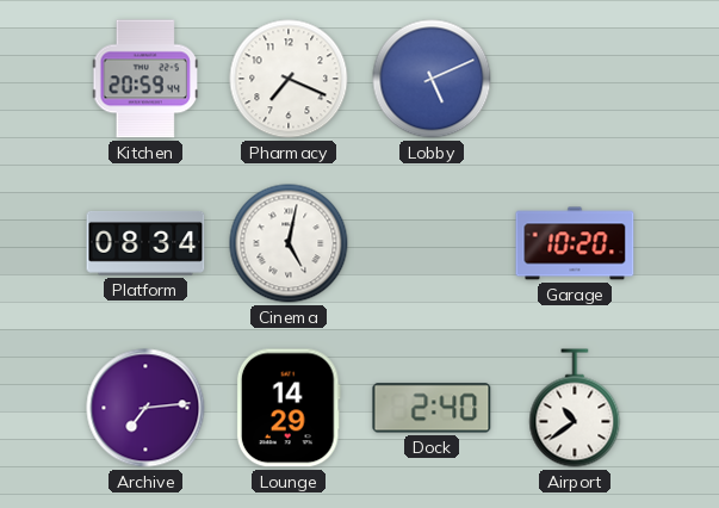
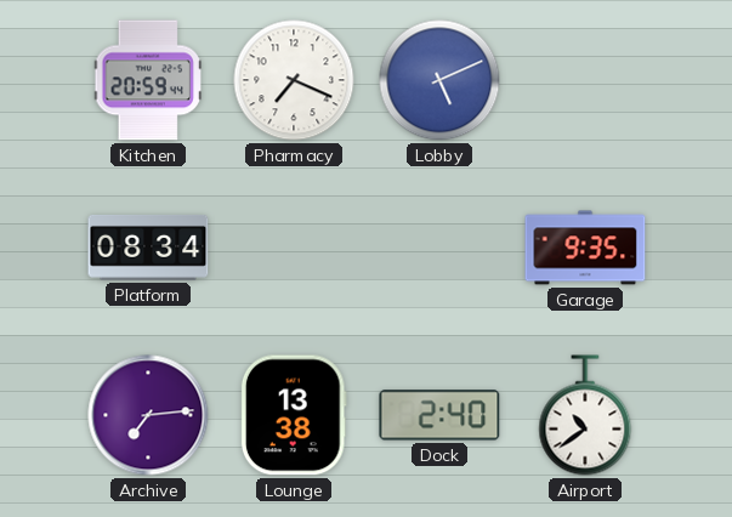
Cinema: 5:02 -> none (289, 243)
Garage: 10:20 -> 9:35 (585, 248)
Lounge: 14:29 -> 13:38 (294, 415)
